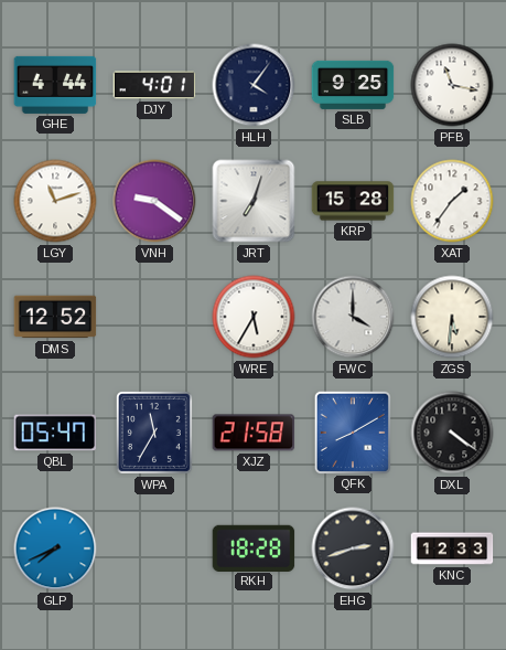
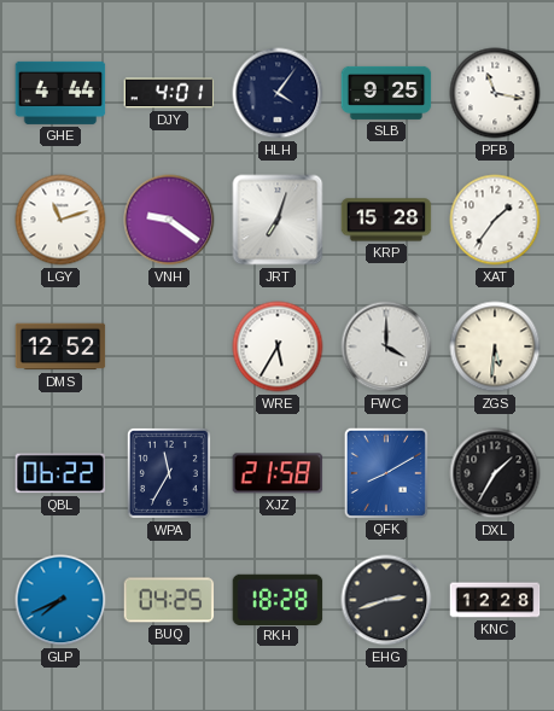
QBL: 05:47 -> 06:22 (60, 473)
DXL: 4:21 -> 1:35 (495, 473)
BUQ: none -> 04:25 (169, 600)
KNC: 12:33 -> 12:28 (495, 600)
